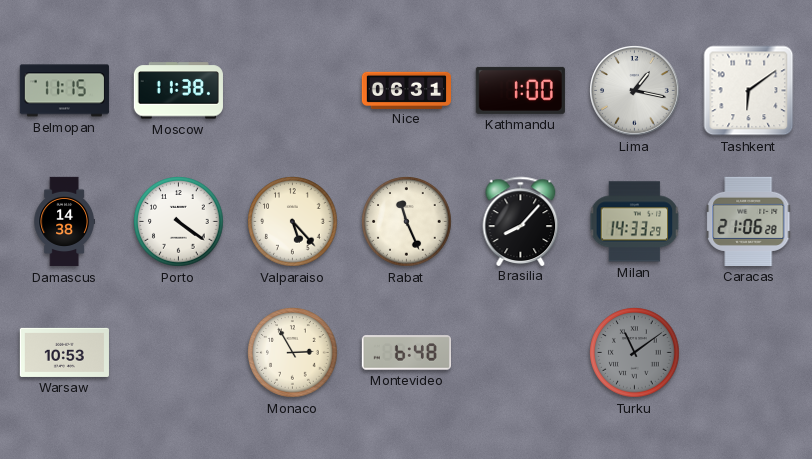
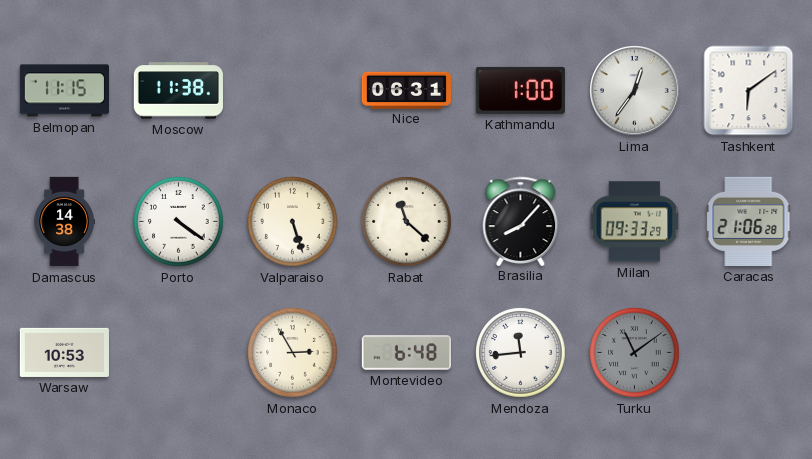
Lima: 1:17 -> 12:36 (635, 91)
Valparaiso: 5:23 -> 5:27 (293, 222)
Rabat: 11:26 -> 11:22 (407, 222)
Milan: 14:33 -> 09:33 (635, 222)
Mendoza: none -> 11:44 (521, 353)
